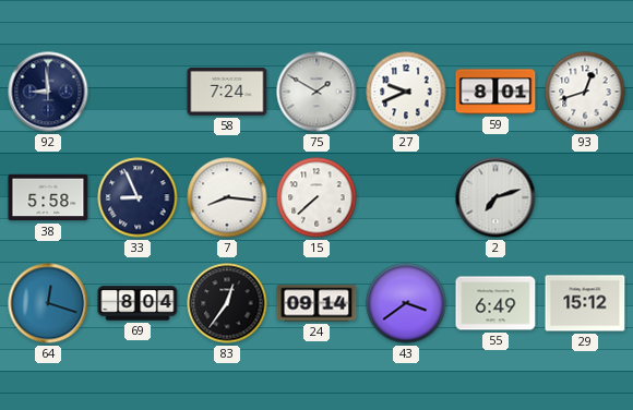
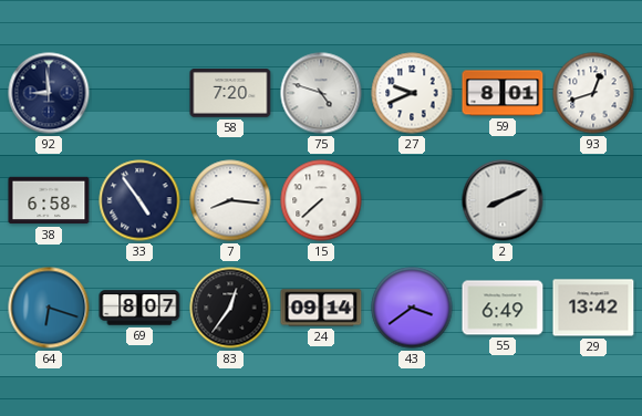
58: 7:24 -> 7:20 (230, 93)
75: 1:50 -> 4:48 (321, 93)
38: 5:58 -> 6:58 (49, 200)
33: 8:56 -> 4:54 (139, 200)
2: 7:12 -> 8:11 (503, 200)
64: 12:18 -> 6:18 (49, 308)
69: 8:04 -> 8:07 (139, 308)
29: 15:12 -> 13:42 (593, 308)
